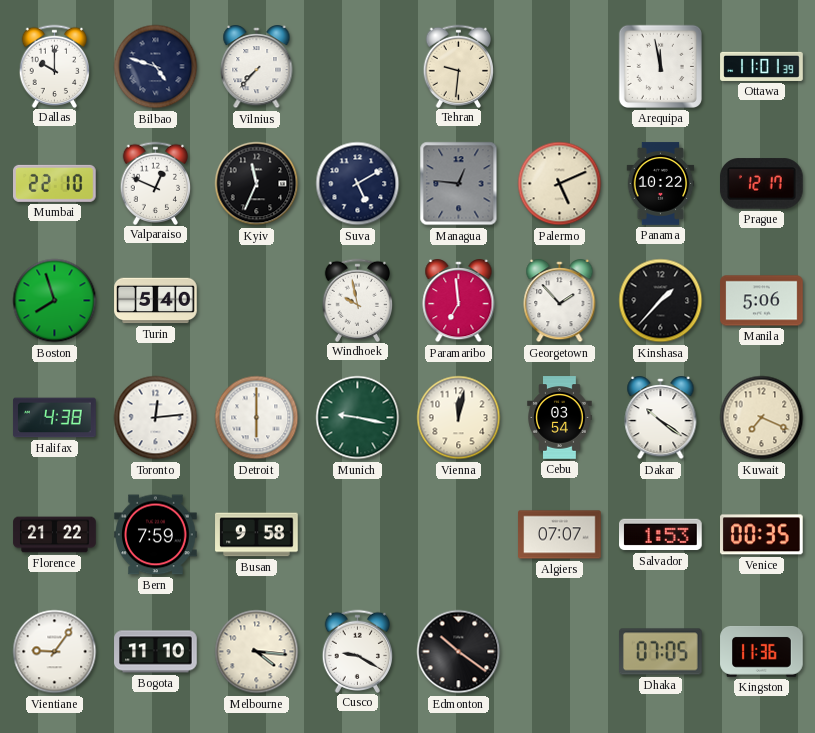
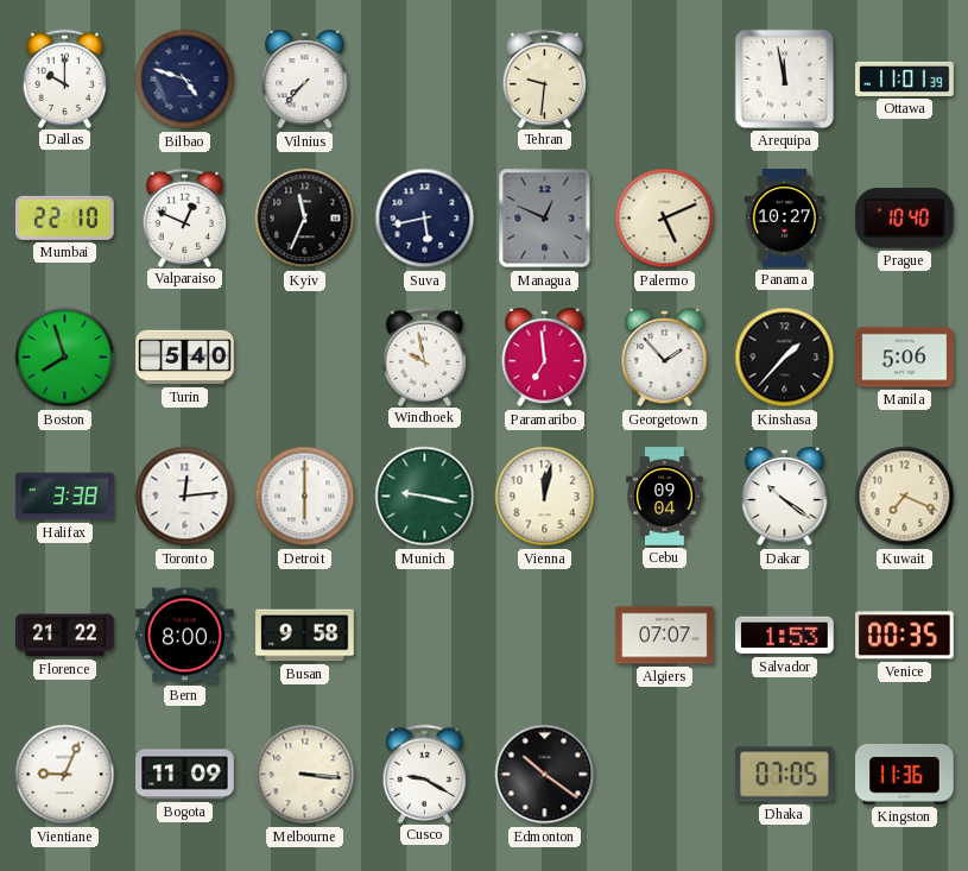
Suva: 5:10 -> 5:43 (425, 219)
Managua: 12:46 -> 12:49 (545, 219)
Panama: 10:22 -> 10:27 (785, 219)
Prague: 12:17 -> 10:40 (905, 219)
Halifax: 4:38 -> 3:38 (65, 497)
Cebu: 03:54 -> 09:04 (665, 497)
Bern: 7:59 -> 8:00 (185, 636)
Vientiane: 9:06 -> 9:04 (65, 775)
Bogota: 11:10 -> 11:09 (185, 775)
Melbourne: 4:16 -> 3:16 (305, 775)
